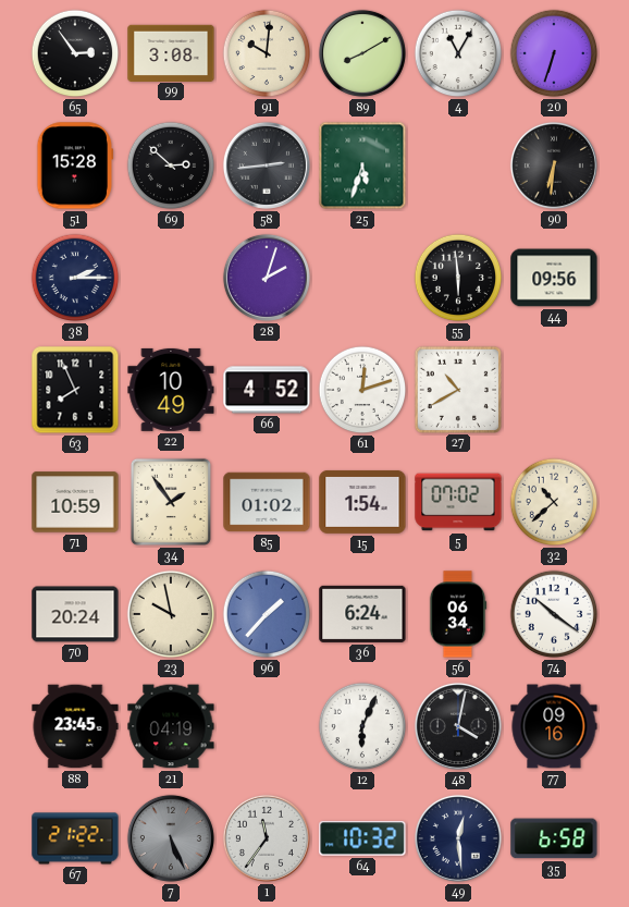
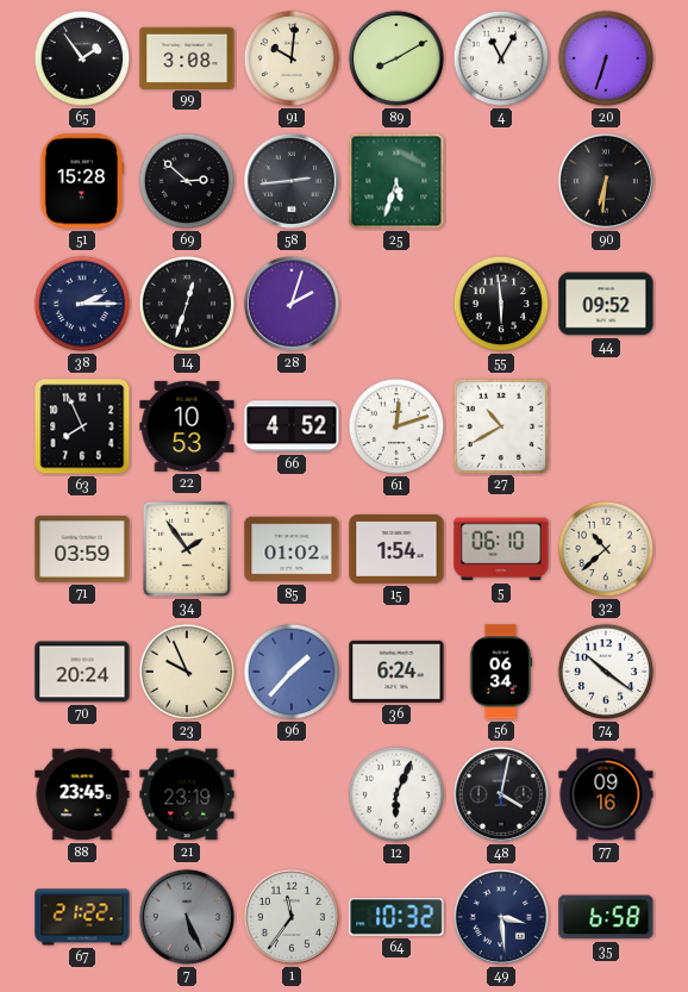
65: 2:54 -> 1:54 (82, 58)
14: none -> 12:33 (187, 304)
44: 09:56 -> 09:52 (606, 304)
22: 10:49 -> 10:53 (187, 426)
71: 10:59 -> 03:59 (82, 549)
5: 07:02 -> 06:10 (501, 549)
23: 9:58 -> 9:56 (187, 672)
21: 04:19 -> 23:19 (187, 794)
49: 12:29 -> 3:29 (501, 917)
